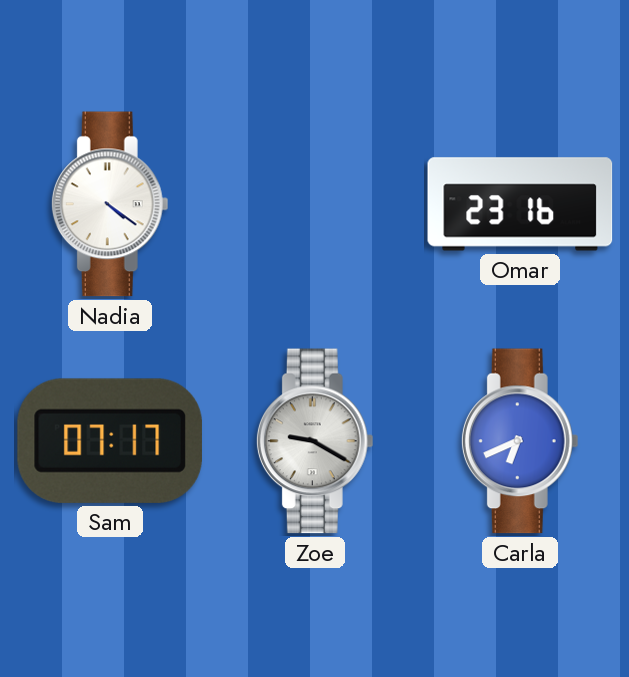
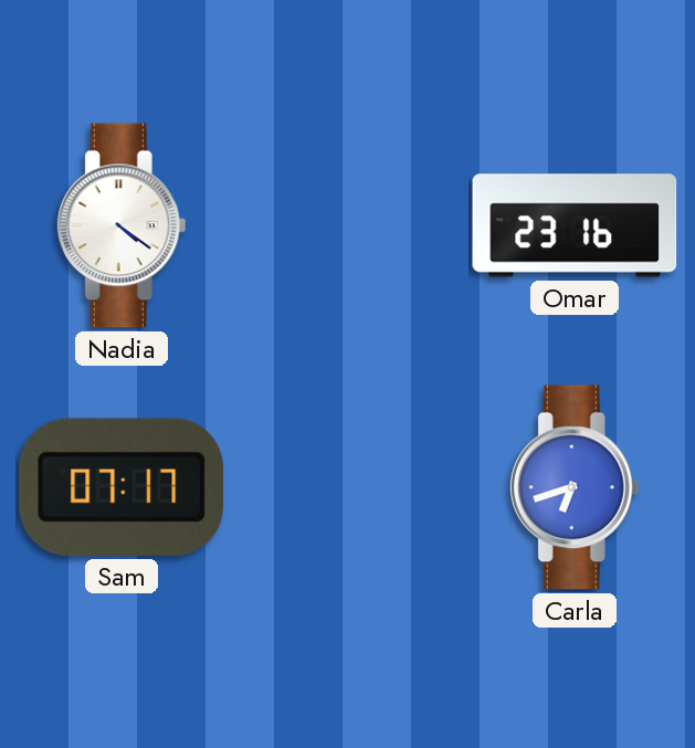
Zoe: 9:20 -> none (315, 441)
Carla: 6:41 -> 6:42 (575, 487)
